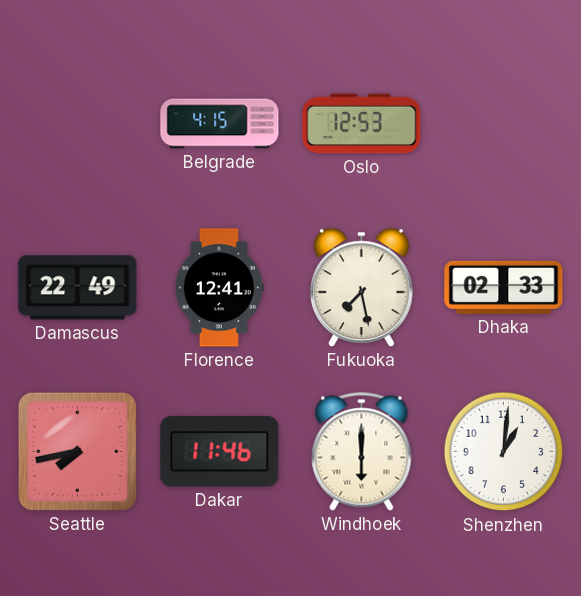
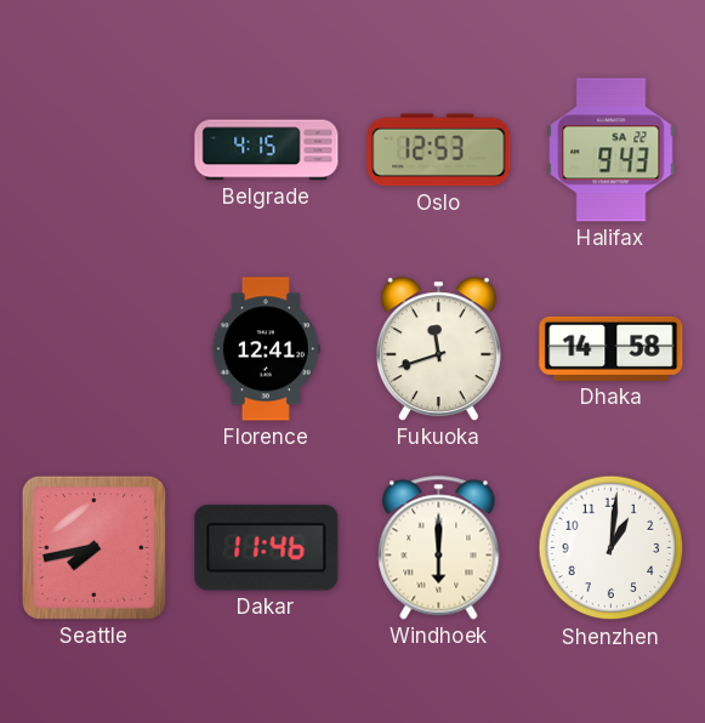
Halifax: none -> 9:43 (612, 150)
Damascus: 22:49 -> none (78, 288)
Fukuoka: 7:28 -> 11:42 (438, 349)
Dhaka: 02:33 -> 14:58 (612, 348)
